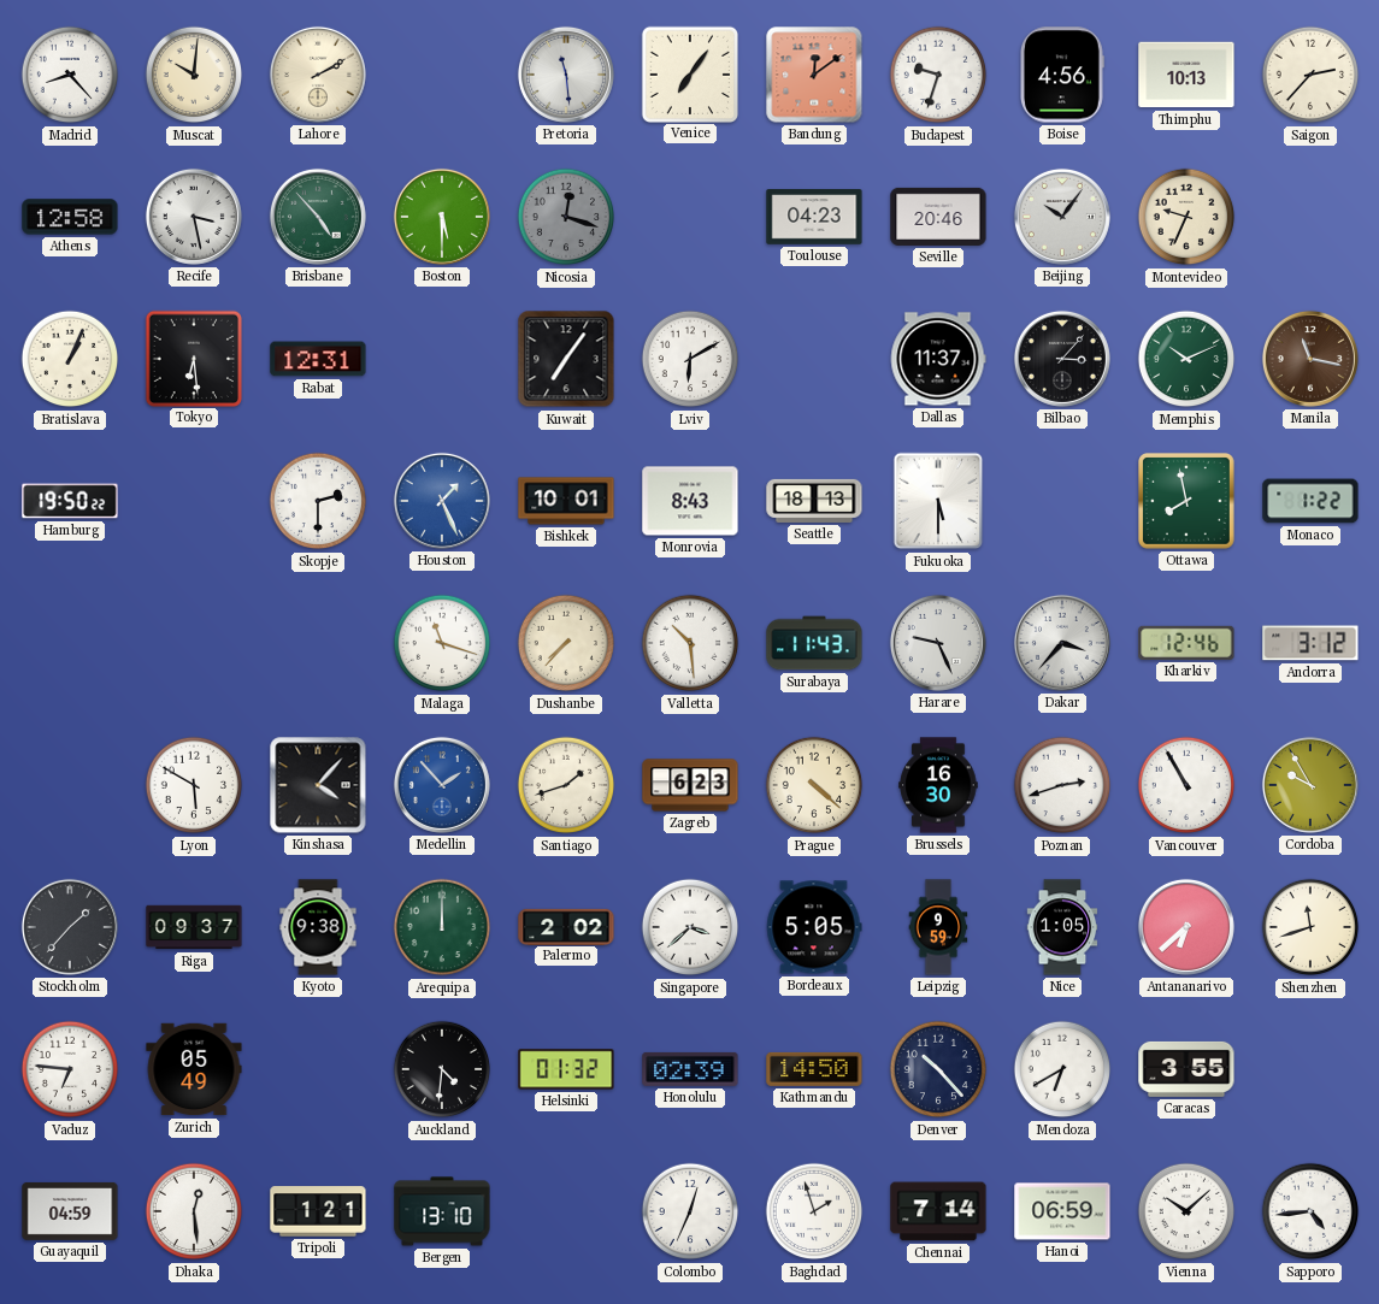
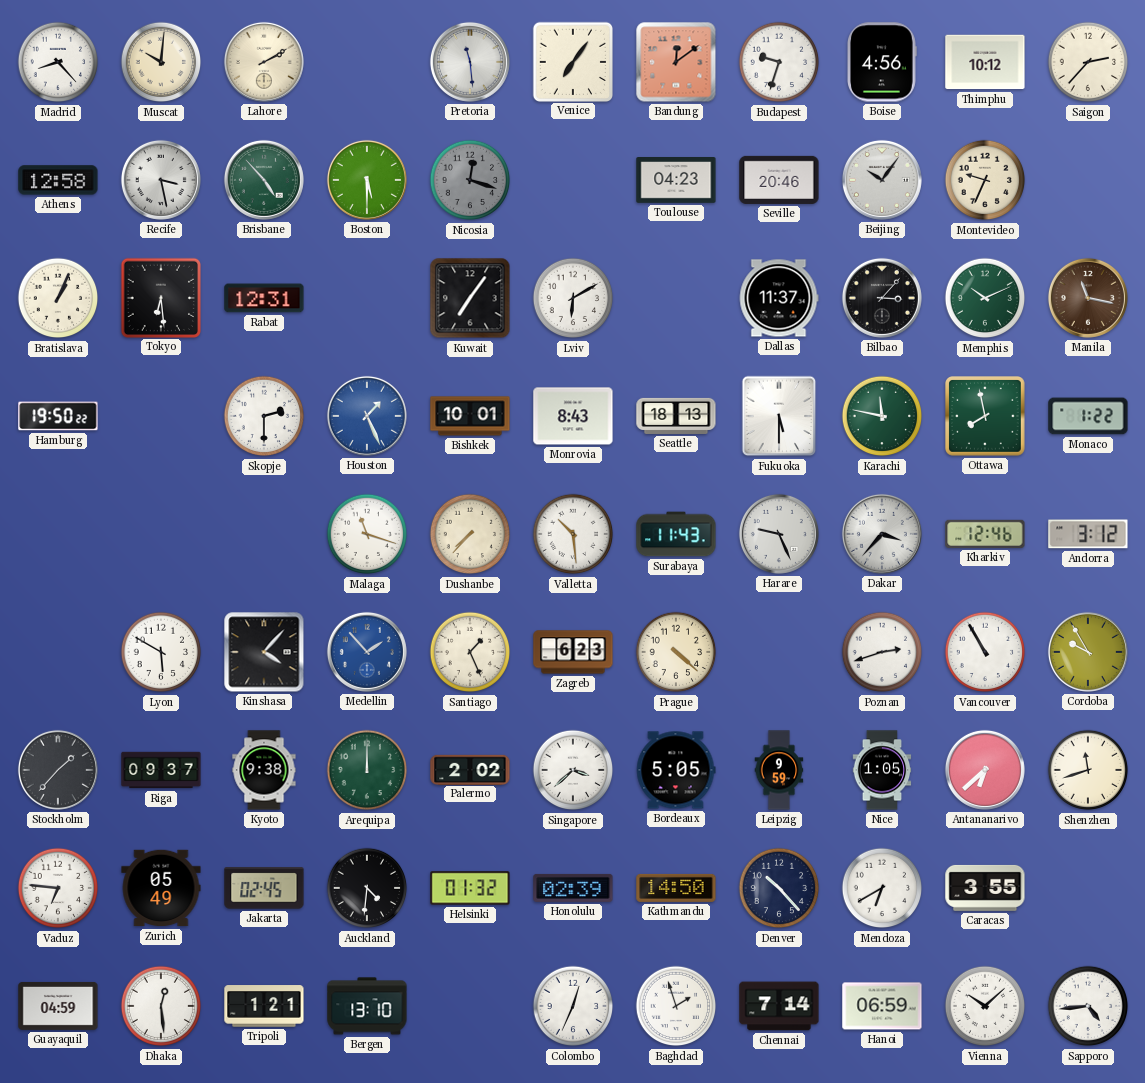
Thimphu: 10:13 -> 10:12 (985, 62)
Karachi: none -> 11:47 (882, 416)
Santiago: 1:42 -> 1:26 (470, 652)
Brussels: 16:30 -> none (938, 785)
Jakarta: none -> 02:45 (264, 888)
